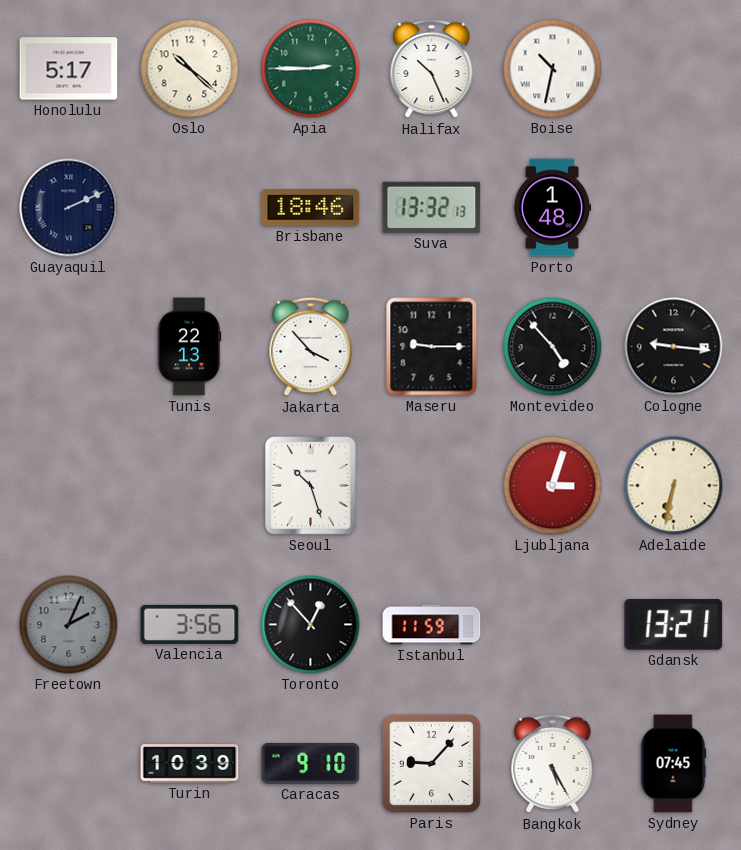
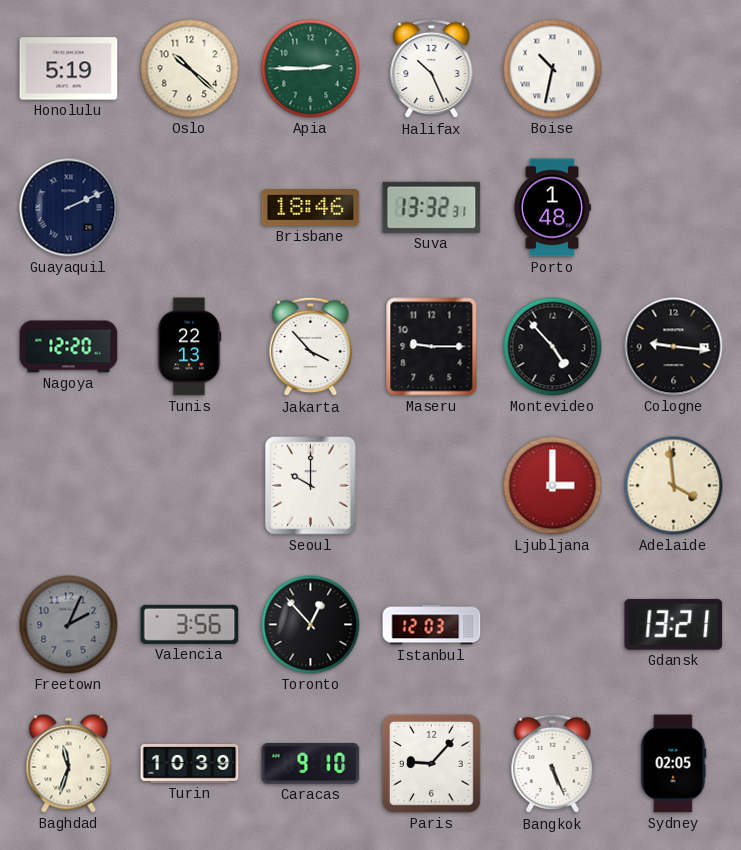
Honolulu: 5:17 -> 5:19 (69, 69)
Suva: 13:32:13 -> 13:32:31 (432, 207)
Nagoya: none -> 12:20 (69, 347)
Seoul: 10:27 -> 10:00 (311, 486)
Ljubljana: 3:03 -> 3:00 (553, 486)
Adelaide: 6:32 -> 3:59 (674, 486)
Istanbul: 11:59 -> 12:03 (432, 625)
Baghdad: none -> 11:33 (69, 764)
Bangkok: 5:25 -> 5:26 (553, 764)
Sydney: 07:45 -> 02:05 (673, 764)
